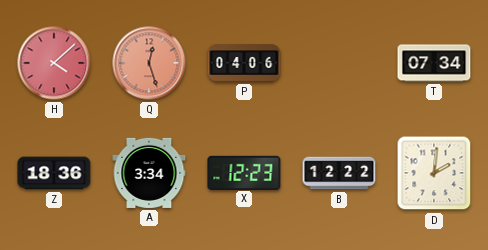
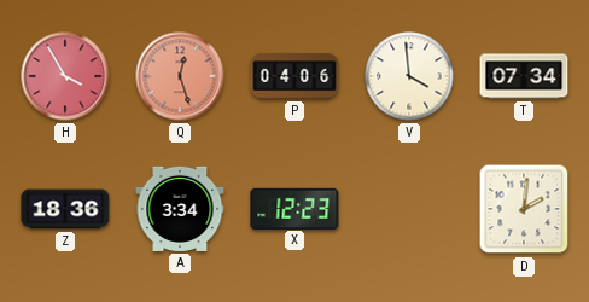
H: 4:08 -> 3:55 (65, 76)
V: none -> 3:59 (409, 76)
B: 12:22 -> none (339, 173)
